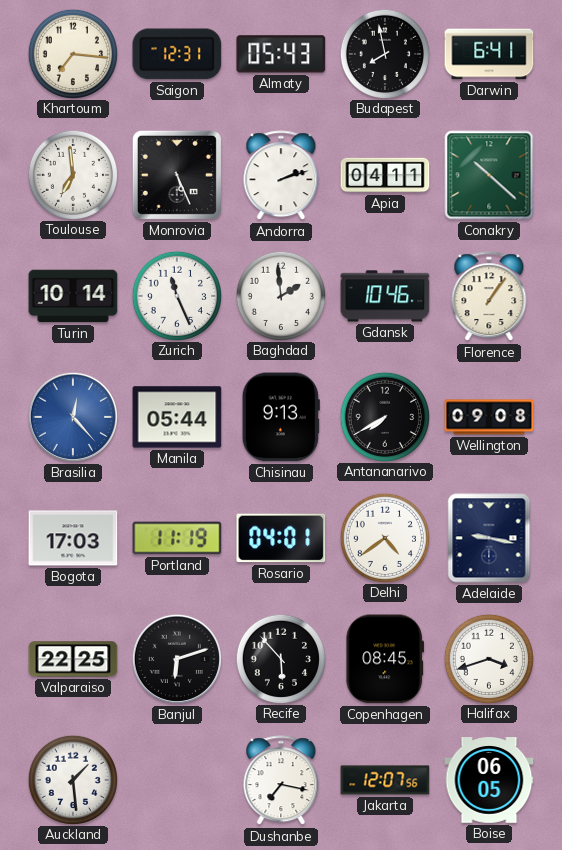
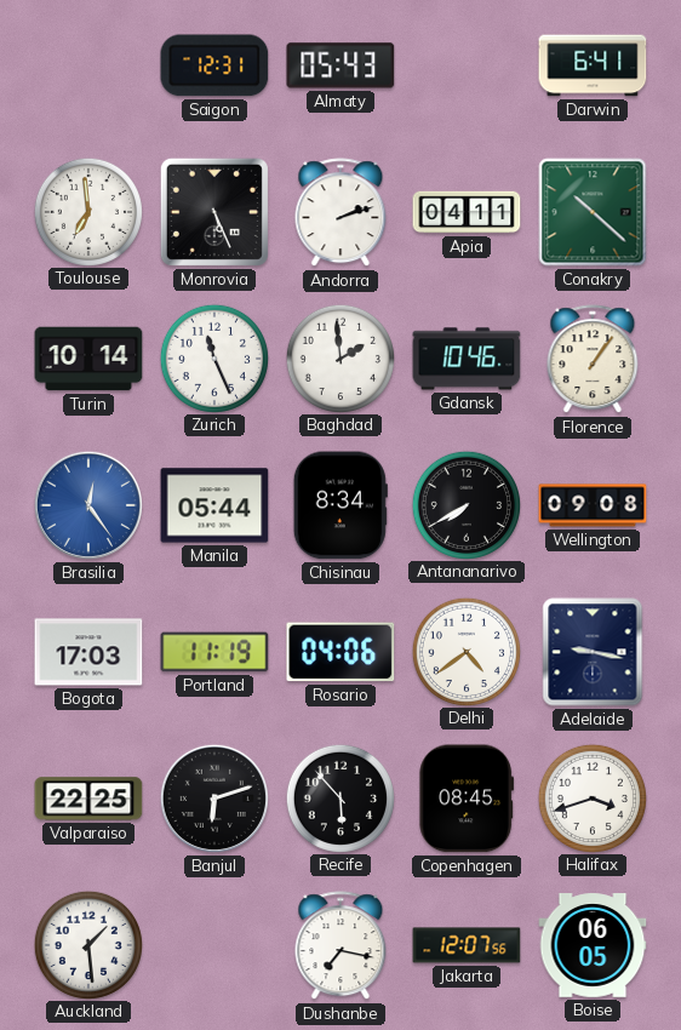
Khartoum: 7:16 -> none (72, 53)
Budapest: 7:58 -> none (384, 53)
Brasilia: 12:23 -> 12:24 (88, 505)
Chisinau: 9:13 -> 8:34 (340, 505)
Rosario: 04:01 -> 04:06 (340, 652)
